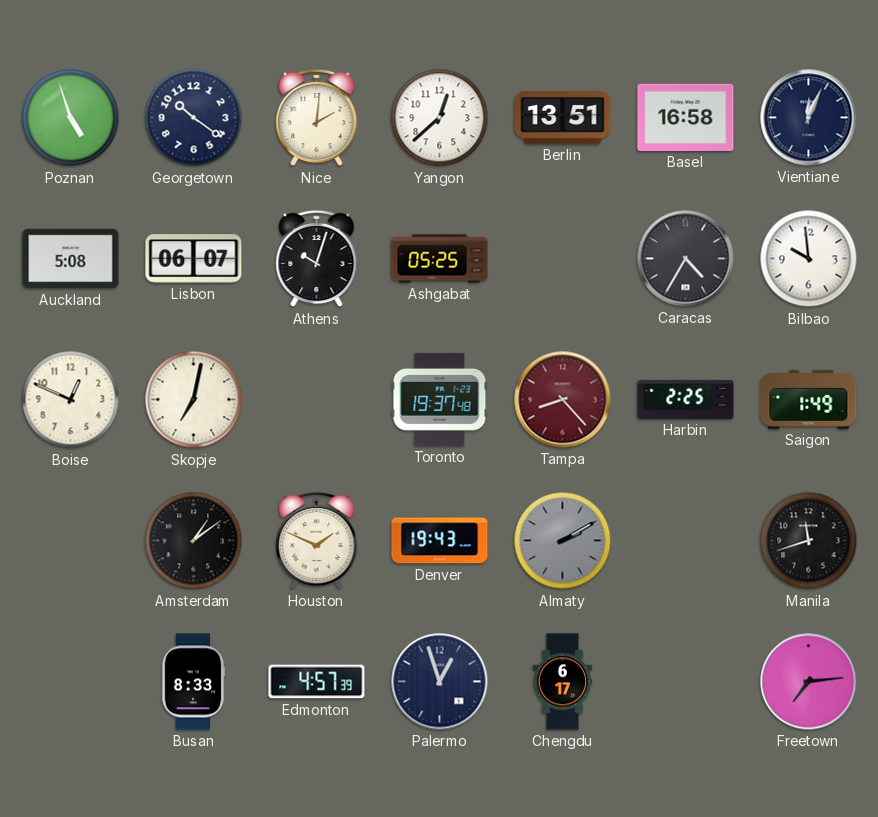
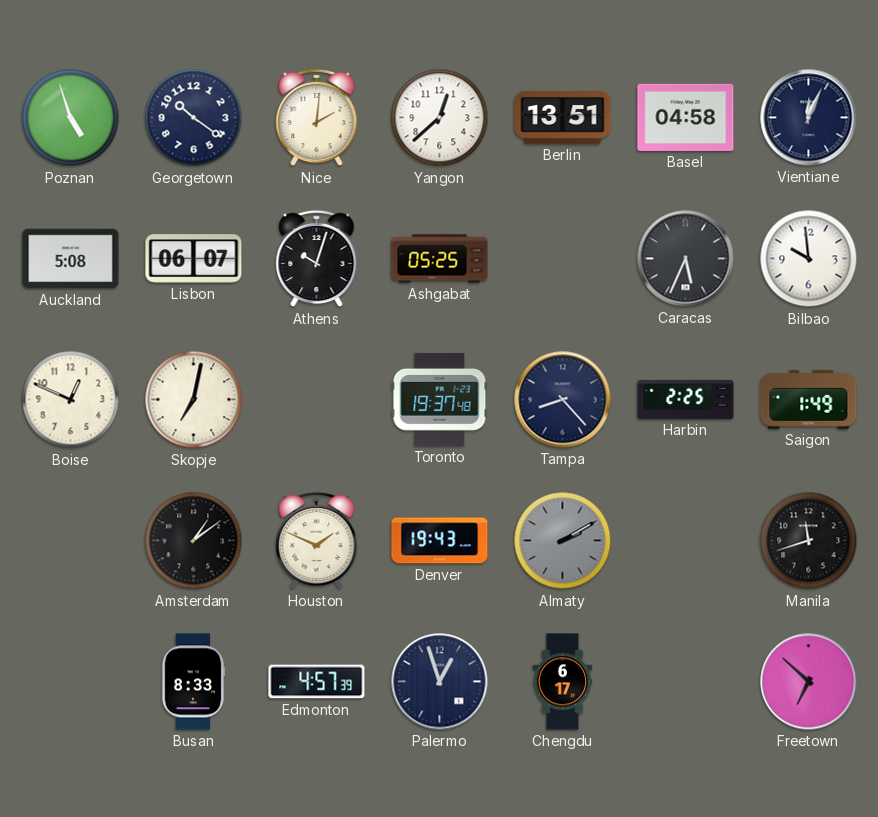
Basel: 16:58 -> 04:58 (686, 117)
Caracas: 4:35 -> 5:34 (686, 259)
Tampa dial: burgundy -> navy (563, 400)
Freetown: 7:14 -> 6:52 (809, 682)
